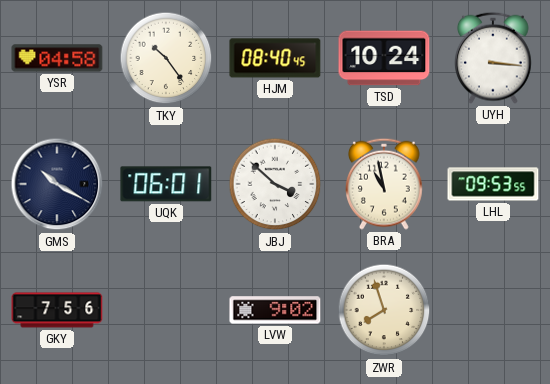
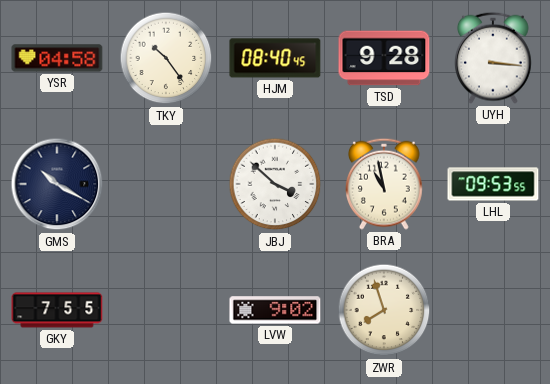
TSD: 10:24 -> 9:28 (384, 58)
UQK: 06:01 -> none (166, 184)
GKY: 7:56 -> 7:55 (57, 310)
